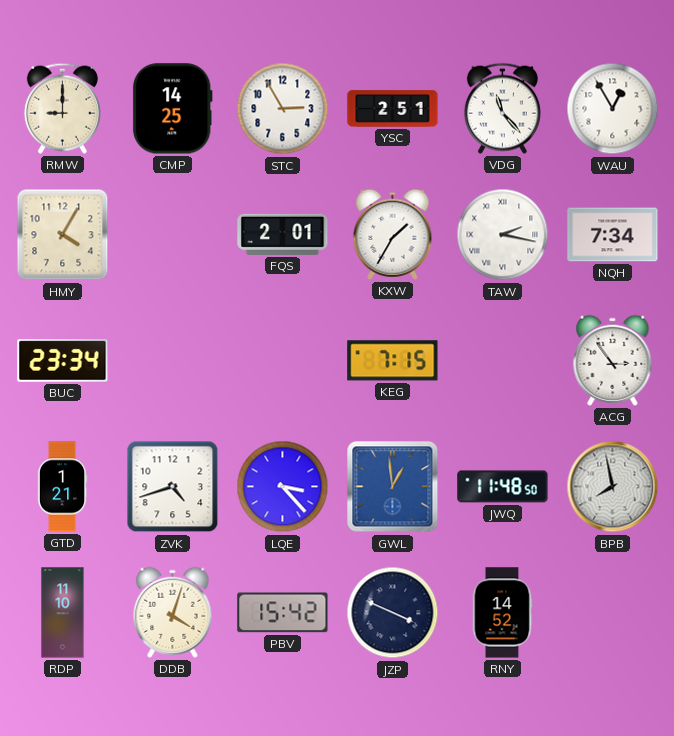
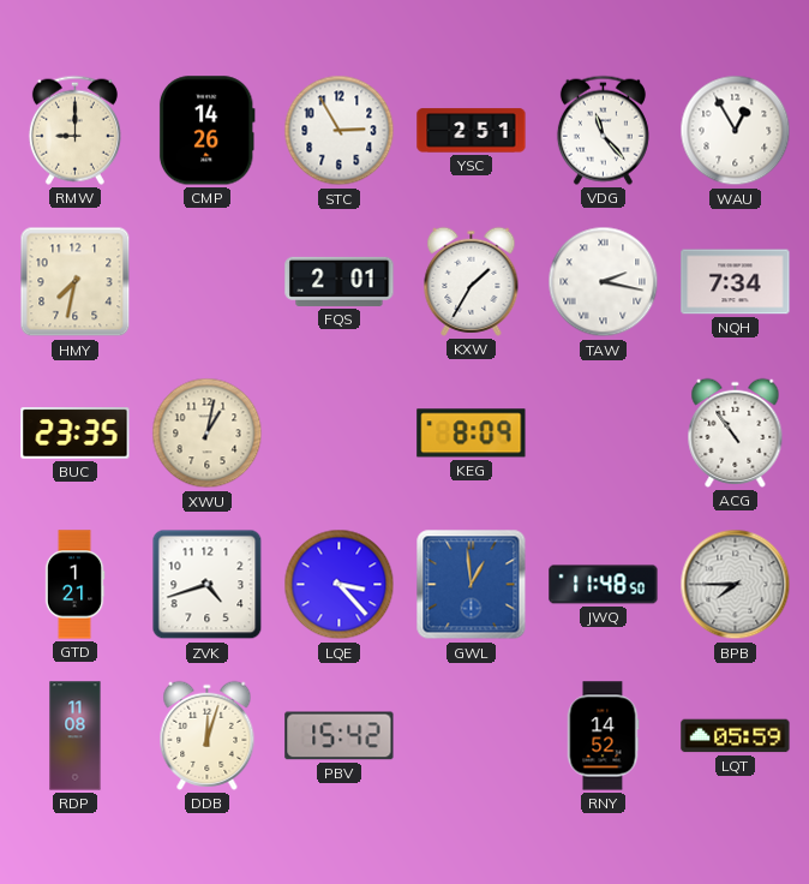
CMP: 14:25 -> 14:26 (206, 131)
HMY: 4:05 -> 7:32 (76, 282)
BUC: 23:34 -> 23:35 (76, 434)
XWU: none -> 1:02 (208, 434)
KEG: 7:15 -> 8:09 (472, 434)
ACG: 2:54 -> 10:54 (736, 432)
BPB: 7:58 -> 7:45 (736, 585)
RDP: 11:10 -> 11:08 (76, 736)
DDB: 4:03 -> 12:03 (208, 735)
JZP: 3:49 -> none (393, 613)
LQT: none -> 05:59 (736, 736)
